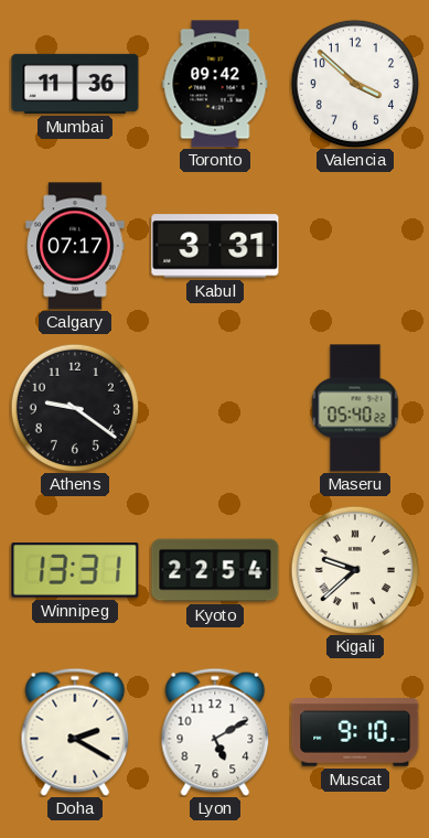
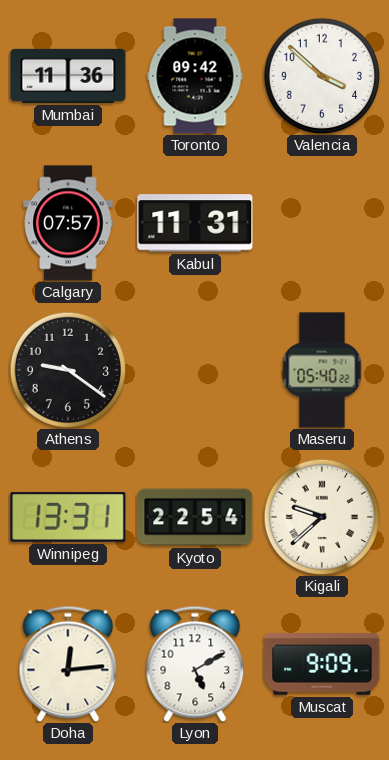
Calgary: 07:17 -> 07:57 (68, 223)
Kabul: 3:31 -> 11:31 (195, 223)
Doha: 2:20 -> 12:14 (68, 664)
Muscat: 9:10 -> 9:09 (322, 664)
